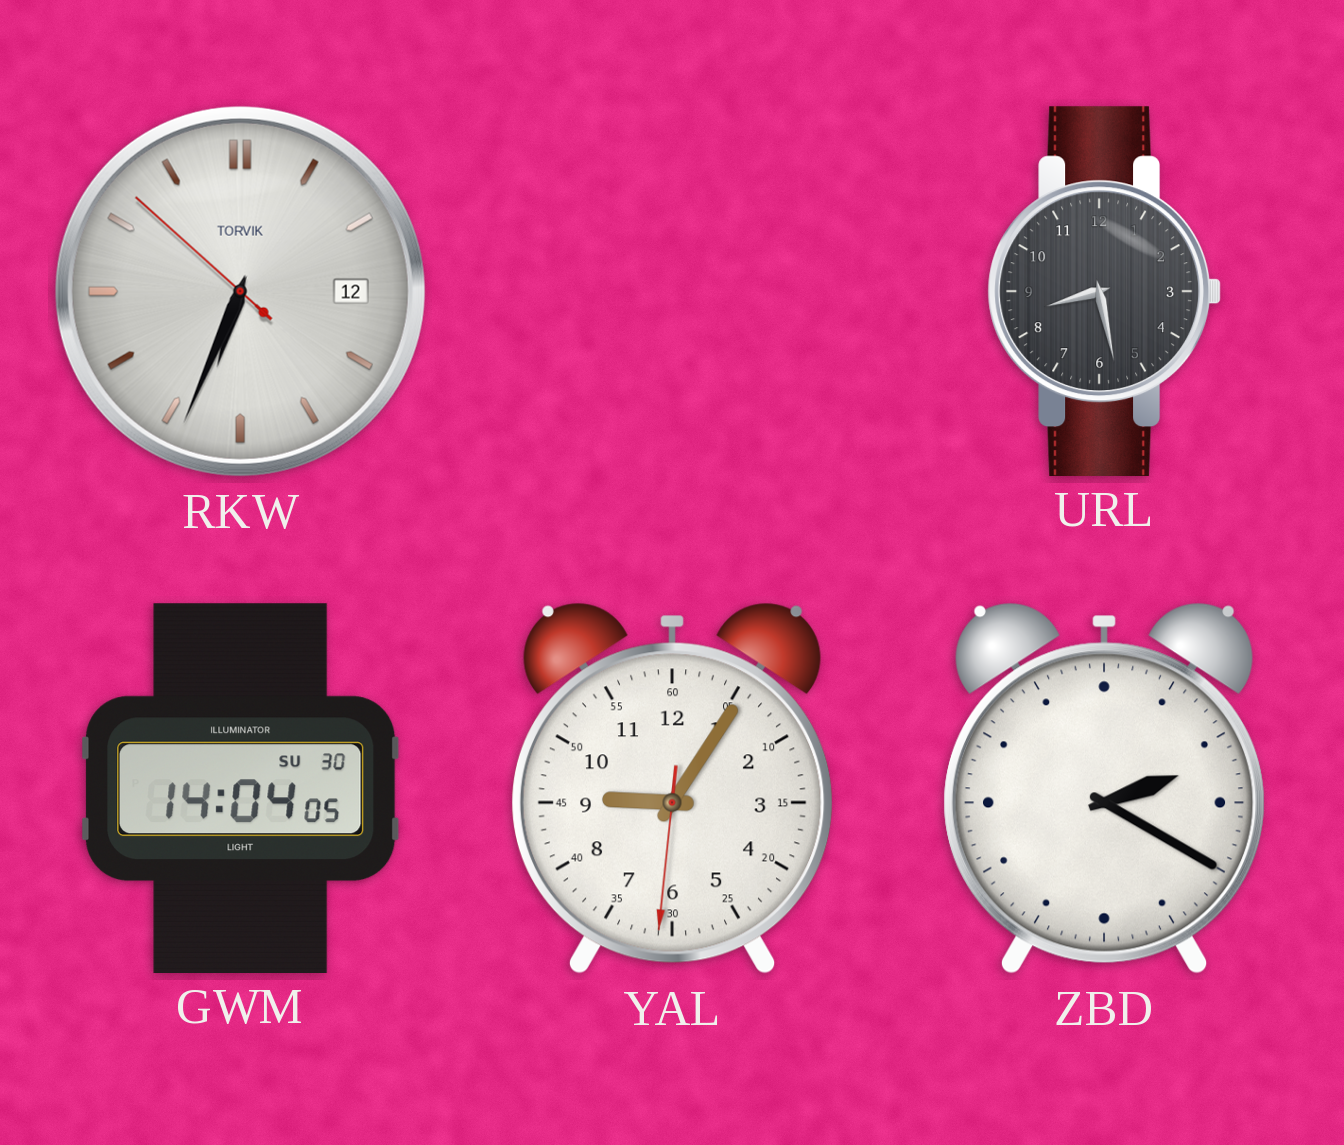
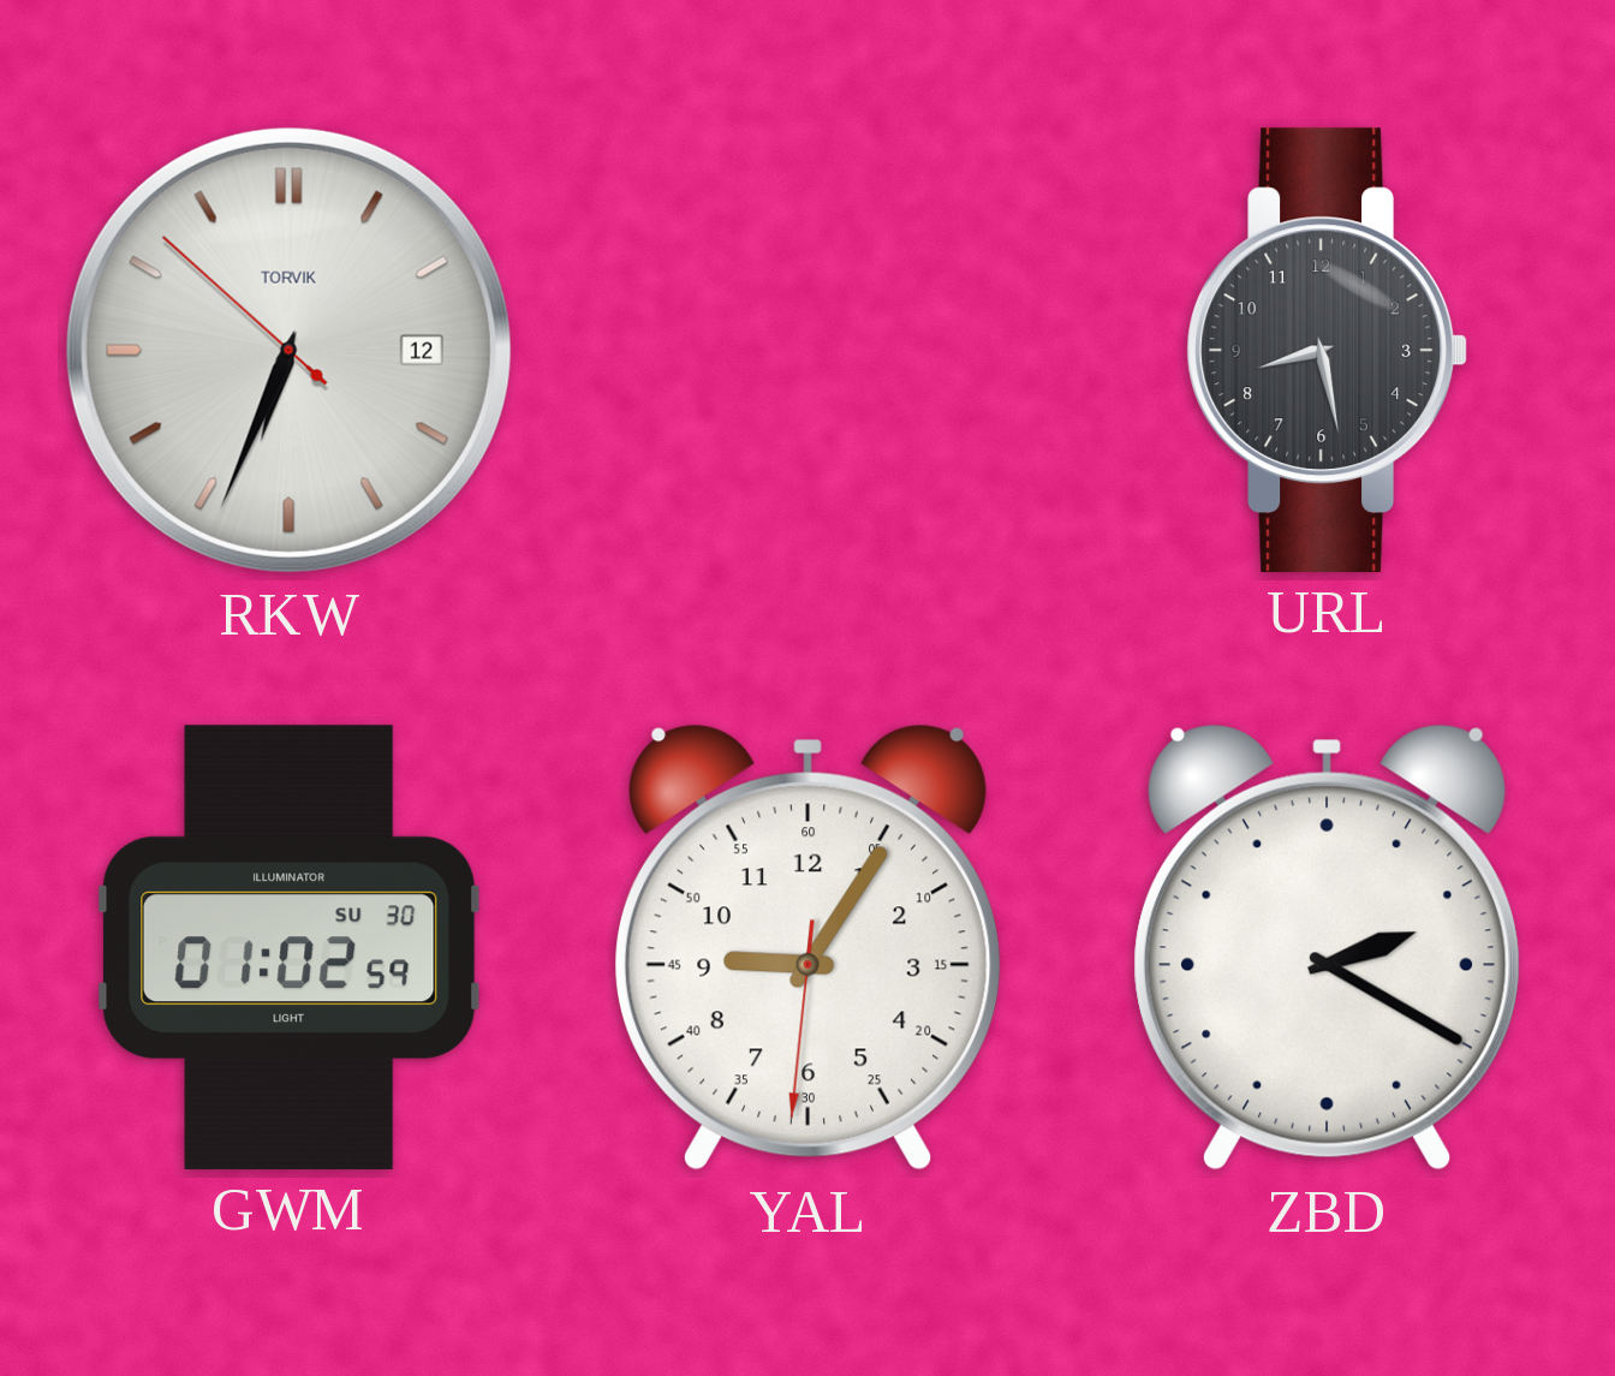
GWM: 14:04 -> 01:02 (290, 947)
